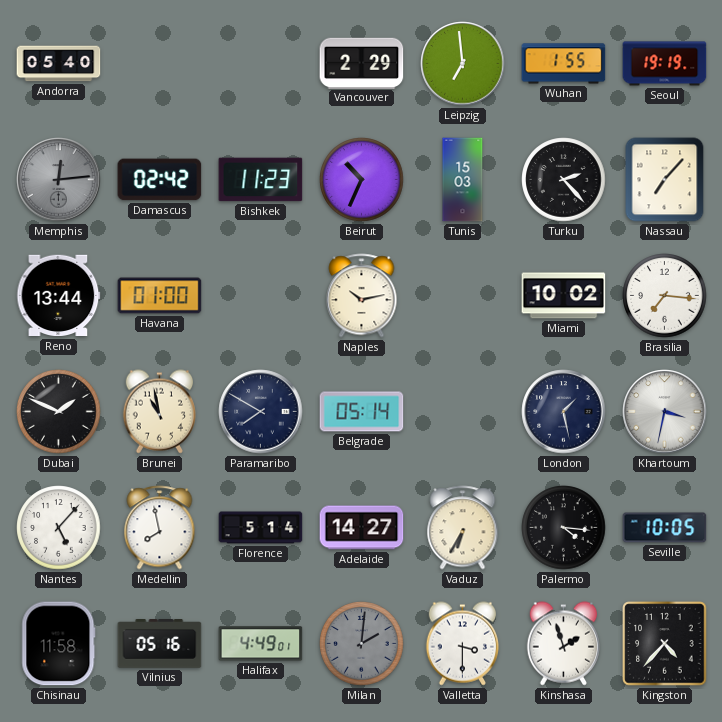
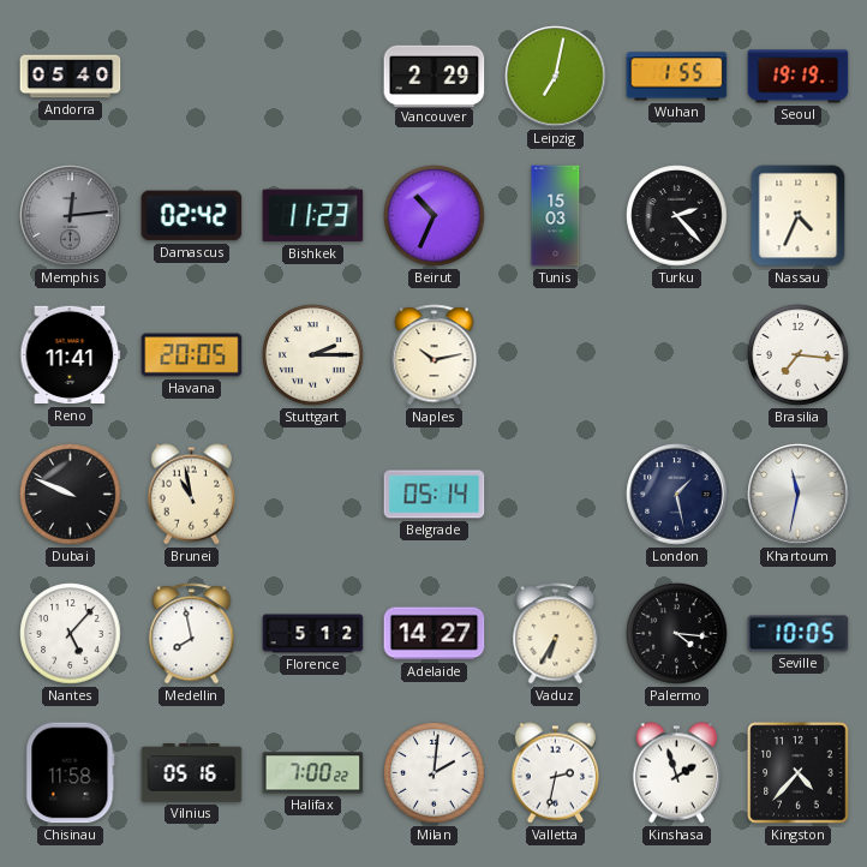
Leipzig: 6:59 -> 7:02 (556, 77)
Nassau: 7:07 -> 4:34 (799, 216)
Reno: 13:44 -> 11:41 (71, 355)
Havana: 01:00 -> 20:05 (192, 355)
Stuttgart: none -> 2:15 (313, 355)
Miami: 10:02 -> none (564, 296)
Dubai: 1:49 -> 9:49 (71, 495)
Paramaribo: 7:50 -> none (261, 412)
Khartoum: 3:32 -> 11:32 (799, 495)
Florence: 5:14 -> 5:12 (313, 634)
Halifax: 4:49 -> 7:00 (313, 773)
Milan dial: grey -> white (435, 773)
Valletta: 3:30 -> 2:32 (556, 773)
